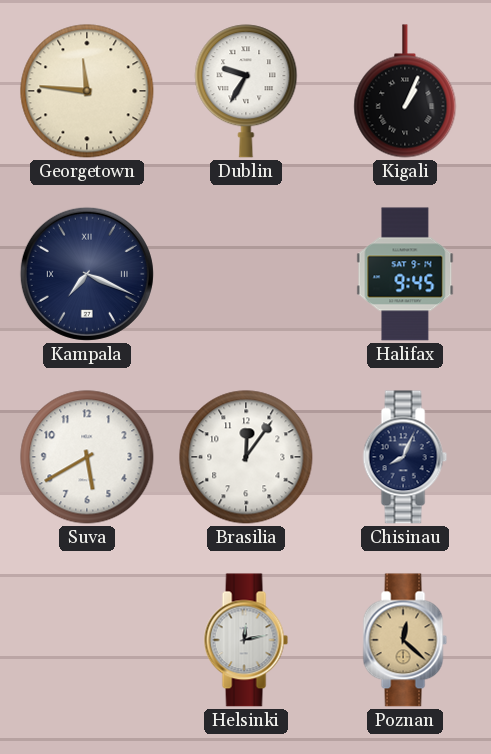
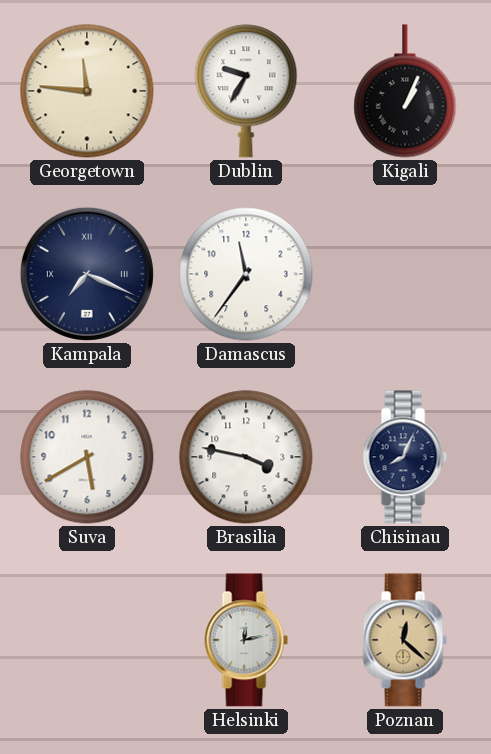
Damascus: none -> 11:36 (246, 274)
Halifax: 9:45 -> none (405, 274)
Brasilia: 12:06 -> 3:47 (246, 457)
